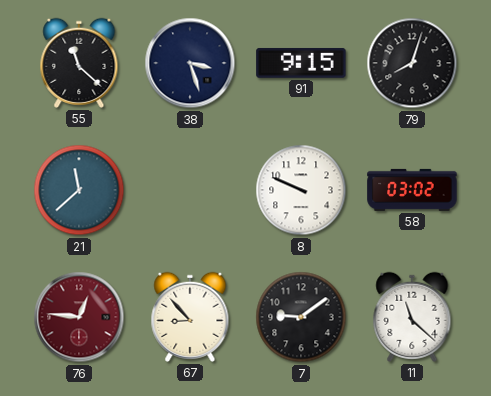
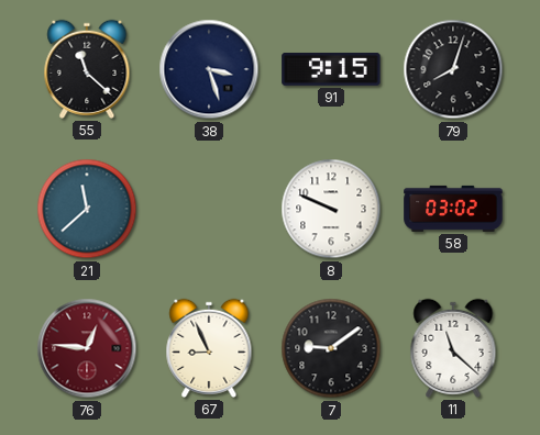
67: 8:53 -> 8:56 (209, 348)
